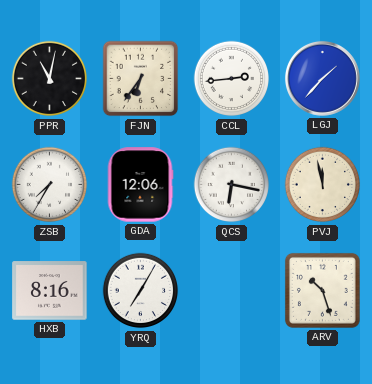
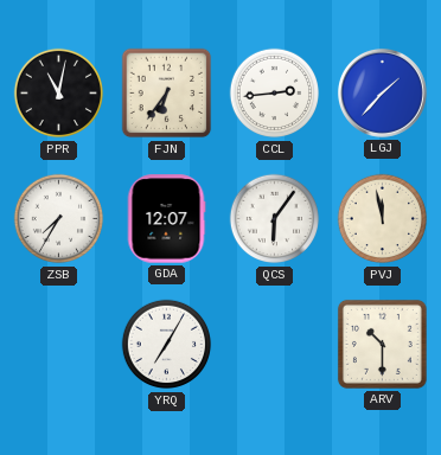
GDA: 12:06 -> 12:07 (166, 219)
QCS: 6:17 -> 6:06 (275, 219)
HXB: 8:16 -> none (50, 291)
ARV: 10:27 -> 10:30 (382, 344)
